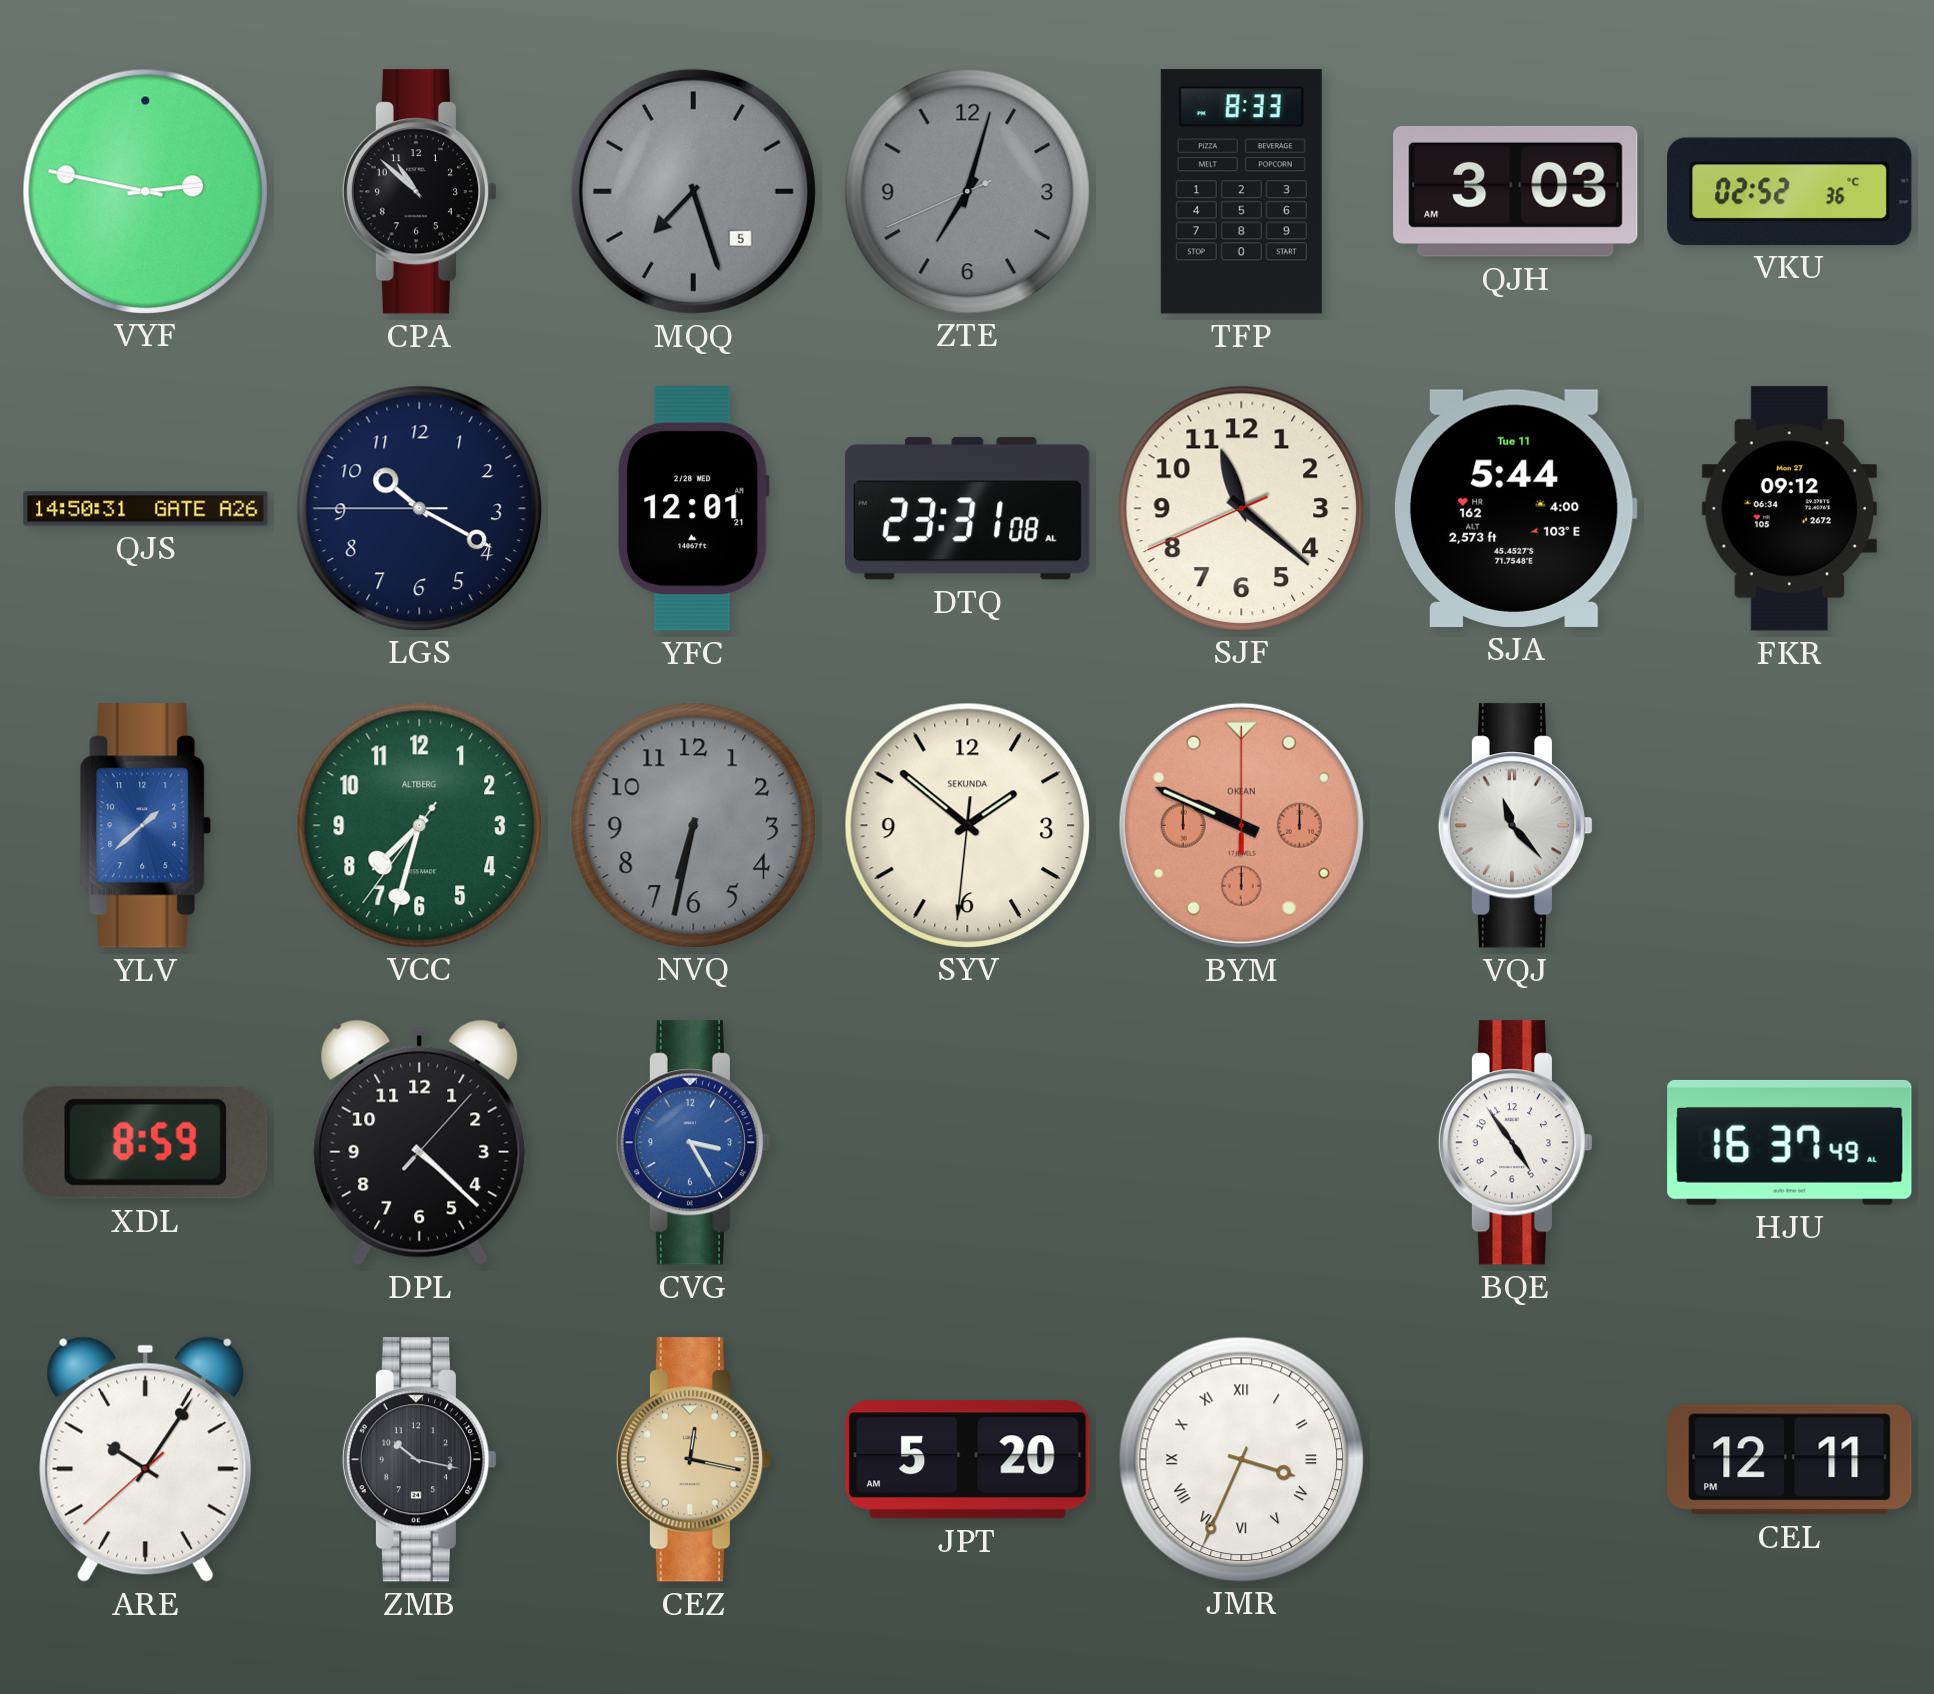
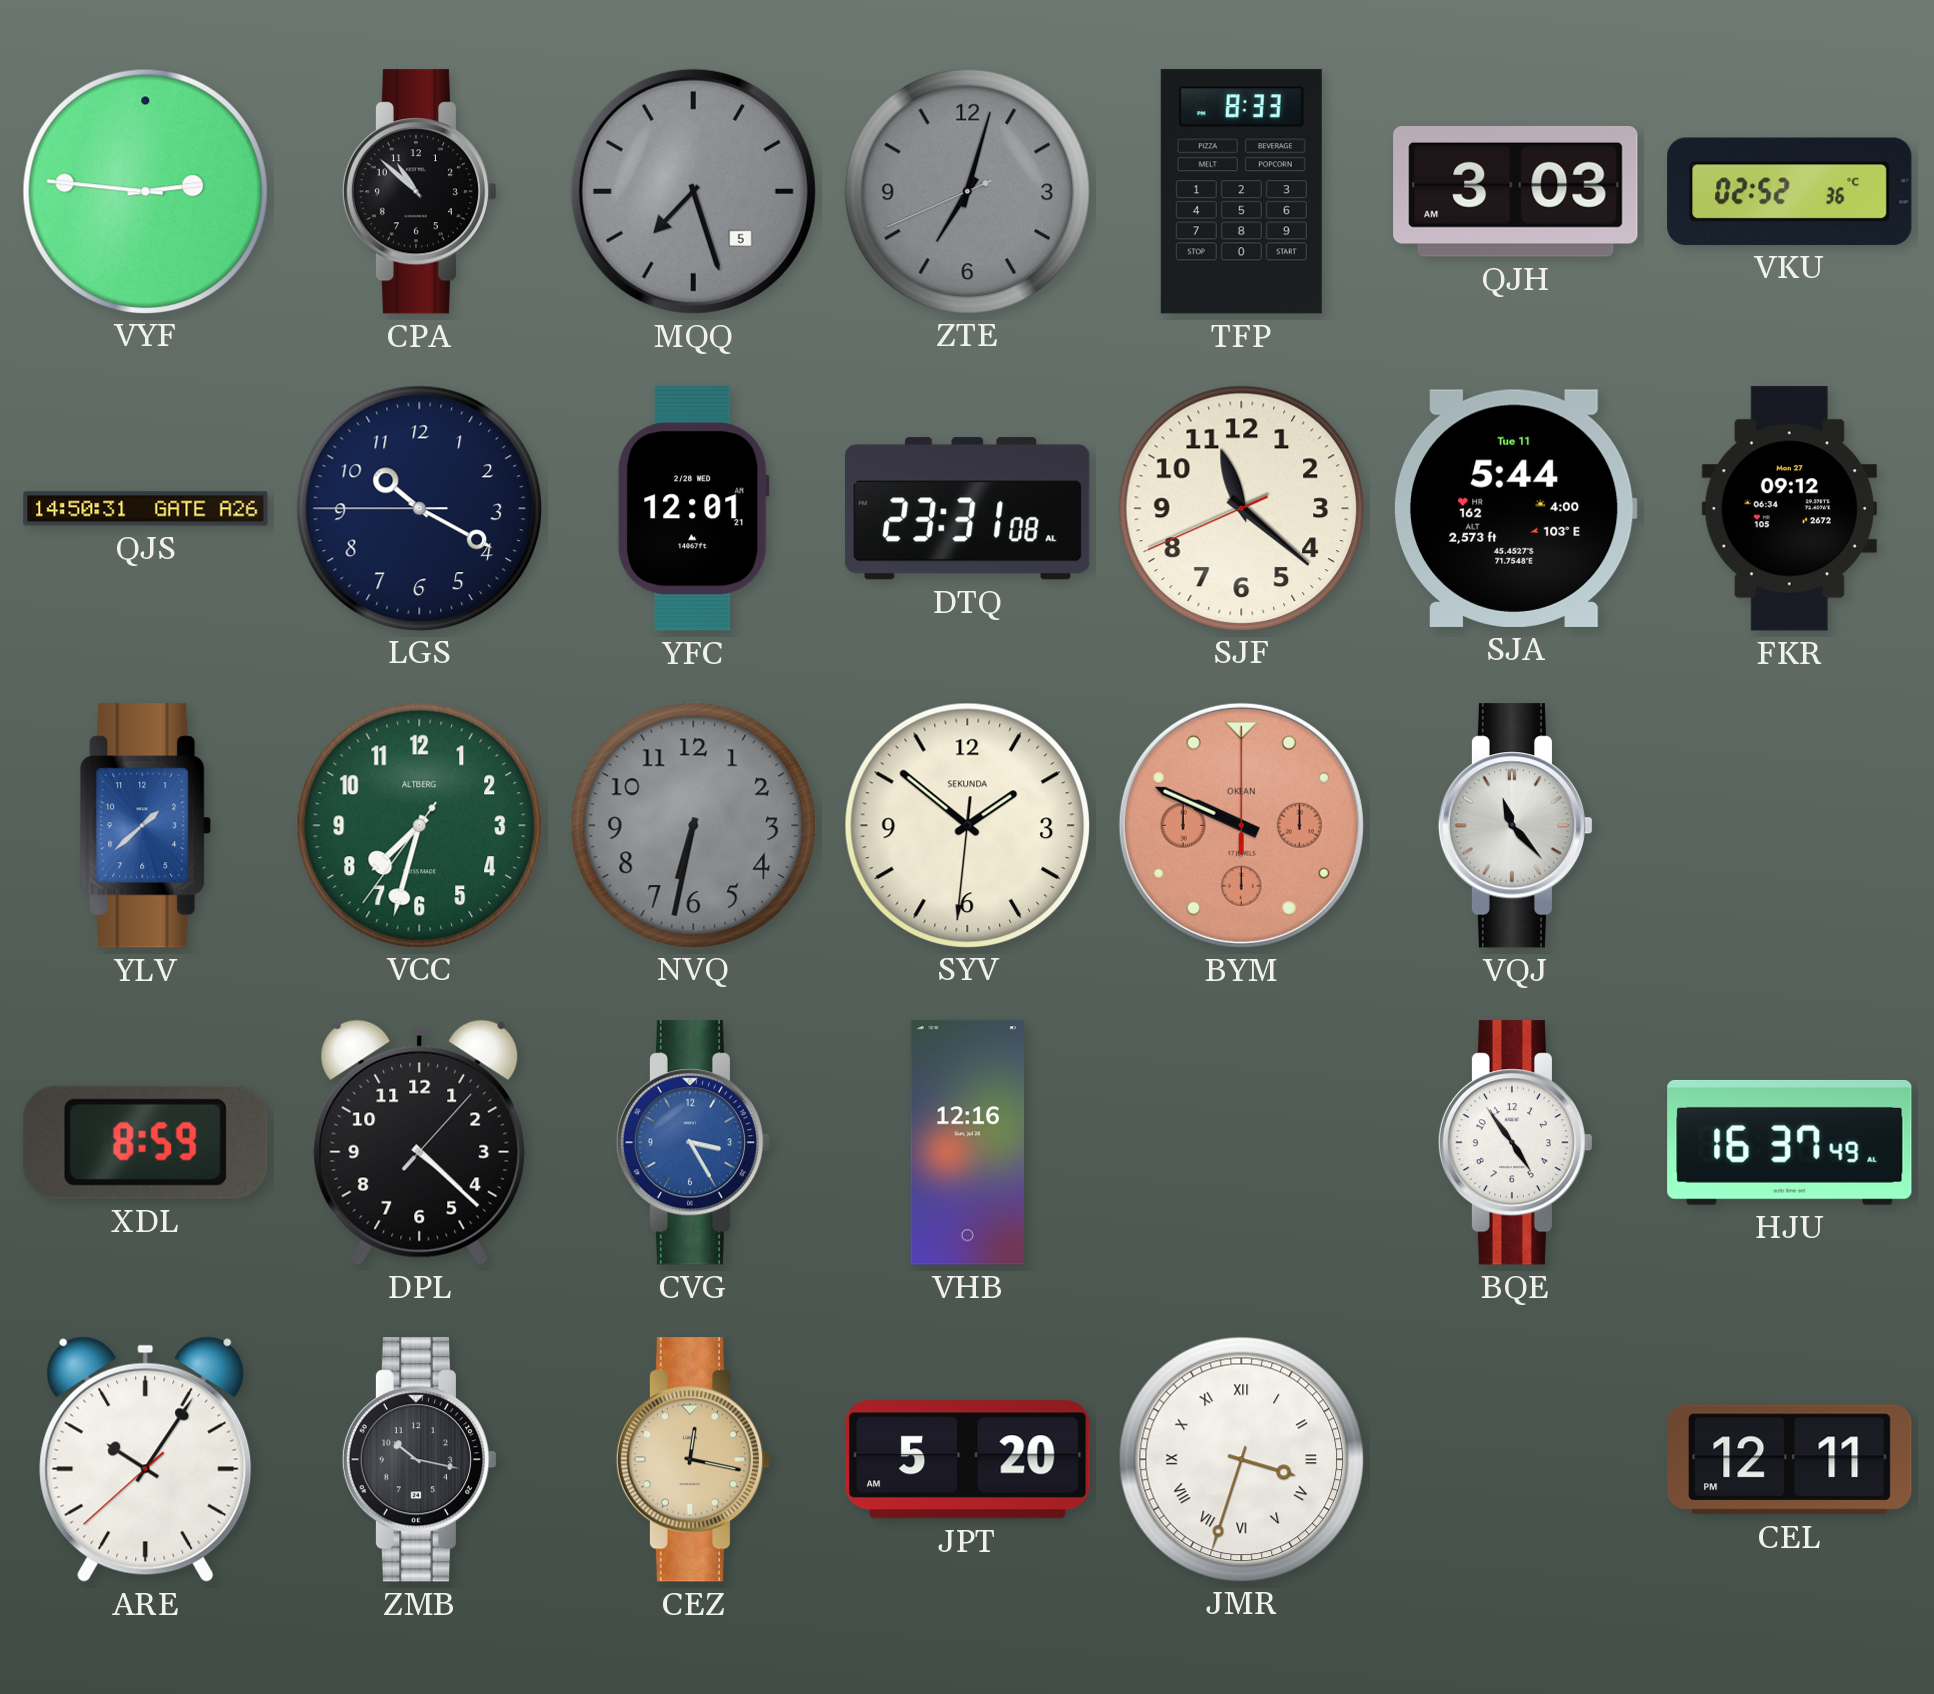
VYF: 2:47 -> 2:46 (145, 191)
VHB: none -> 12:16 (968, 1143)
JMR: 3:34 -> 3:33 (1241, 1459)
